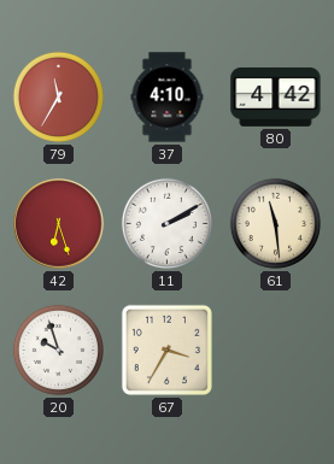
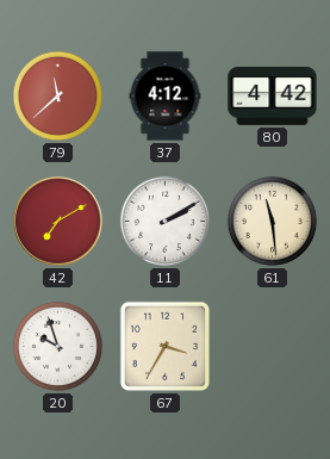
79: 11:35 -> 11:38 (57, 95)
37: 4:10 -> 4:12 (166, 97)
42: 6:27 -> 7:10 (58, 222)
